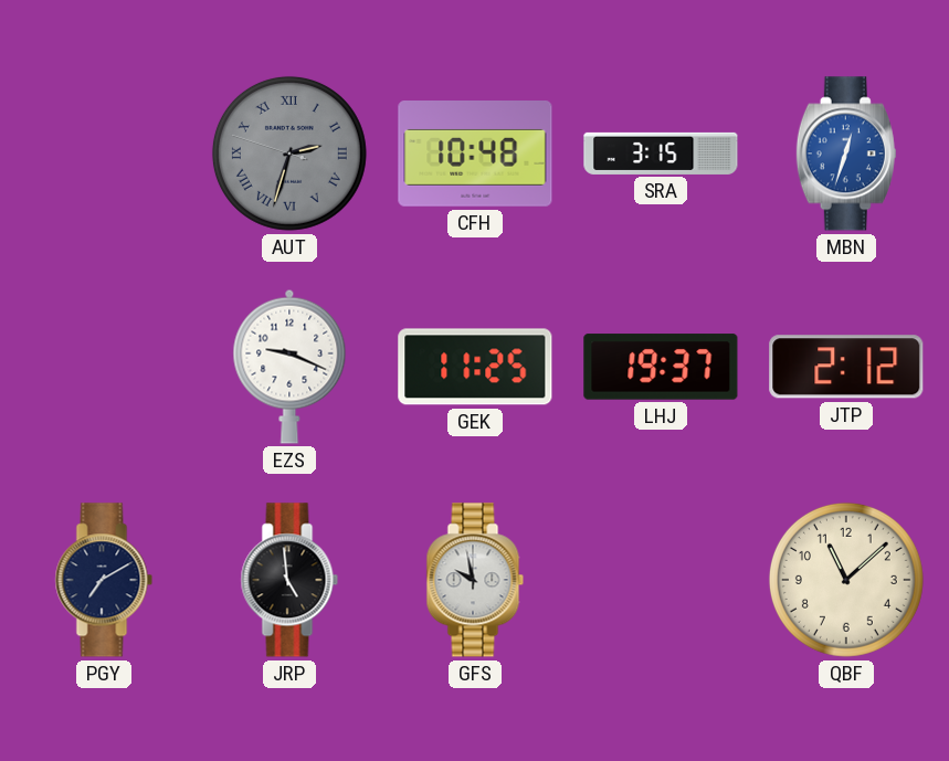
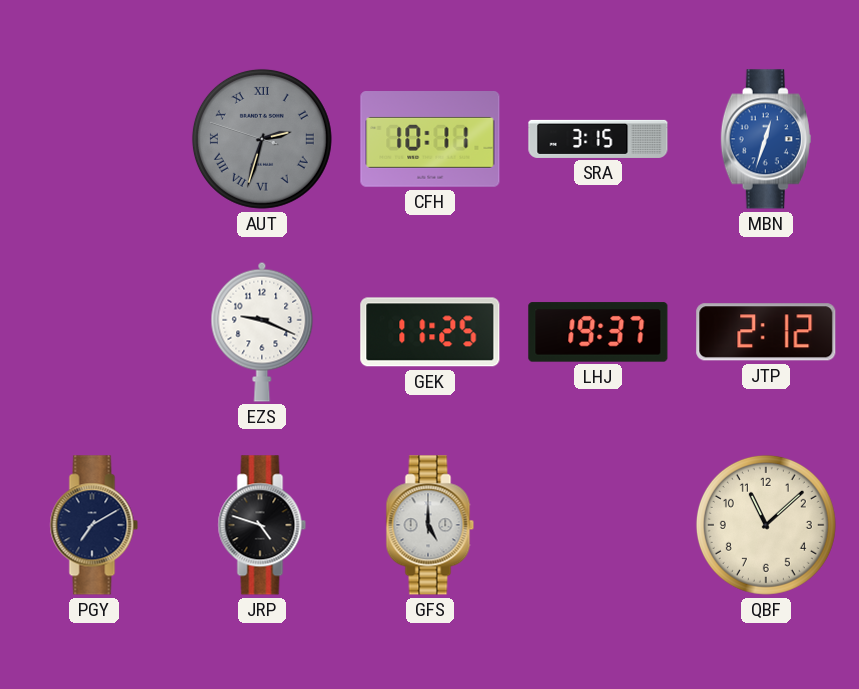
CFH: 10:48 -> 10:11 (430, 140)
JRP: 4:59 -> 4:48 (262, 525)
GFS: 9:58 -> 5:00 (430, 525)
